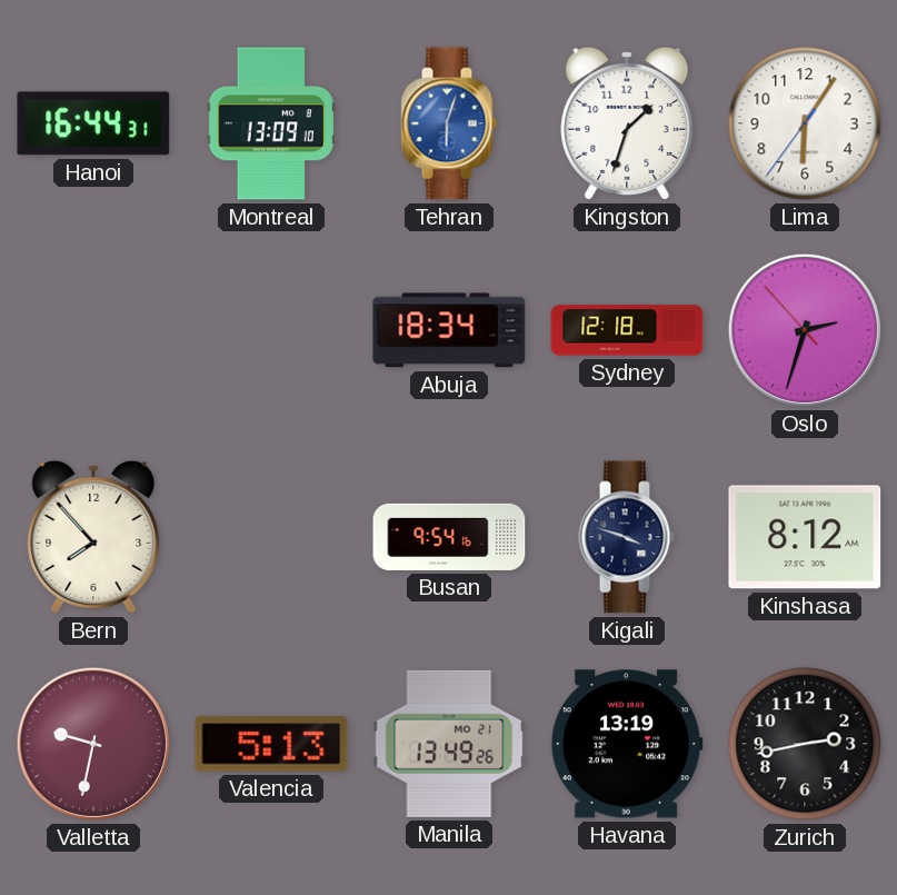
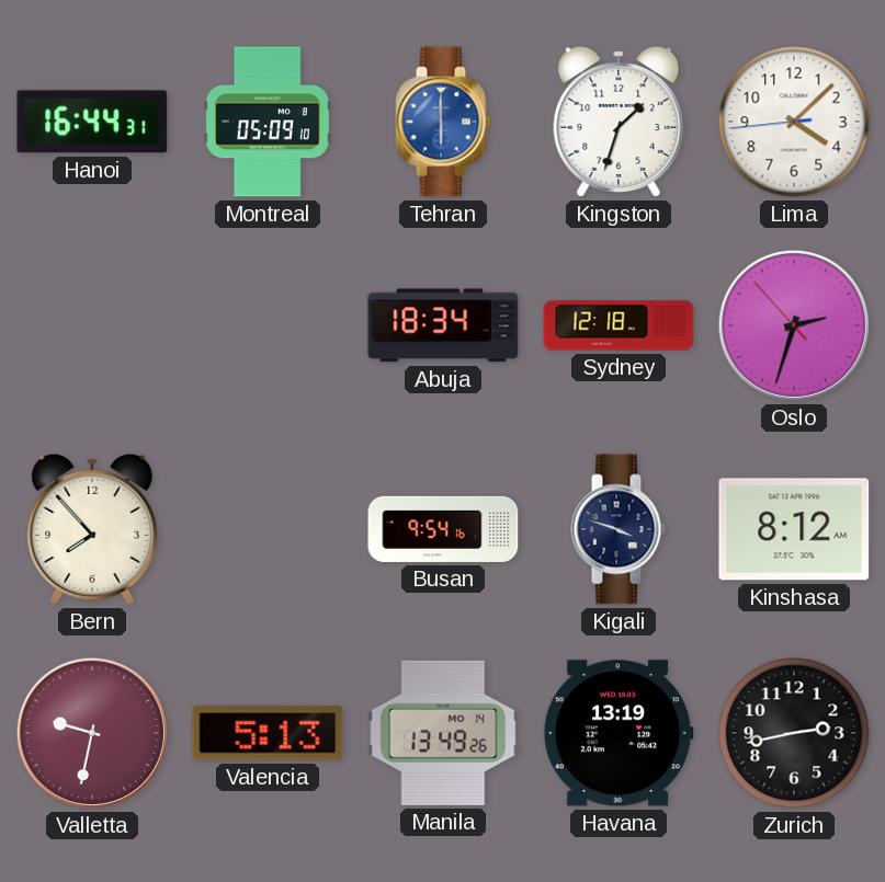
Montreal: 13:09 -> 05:09 (268, 122)
Tehran: 6:03 -> 6:00 (443, 122)
Lima: 6:05 -> 4:07 (794, 122)
Manila date: MO 21 -> MO 14 (443, 733)
